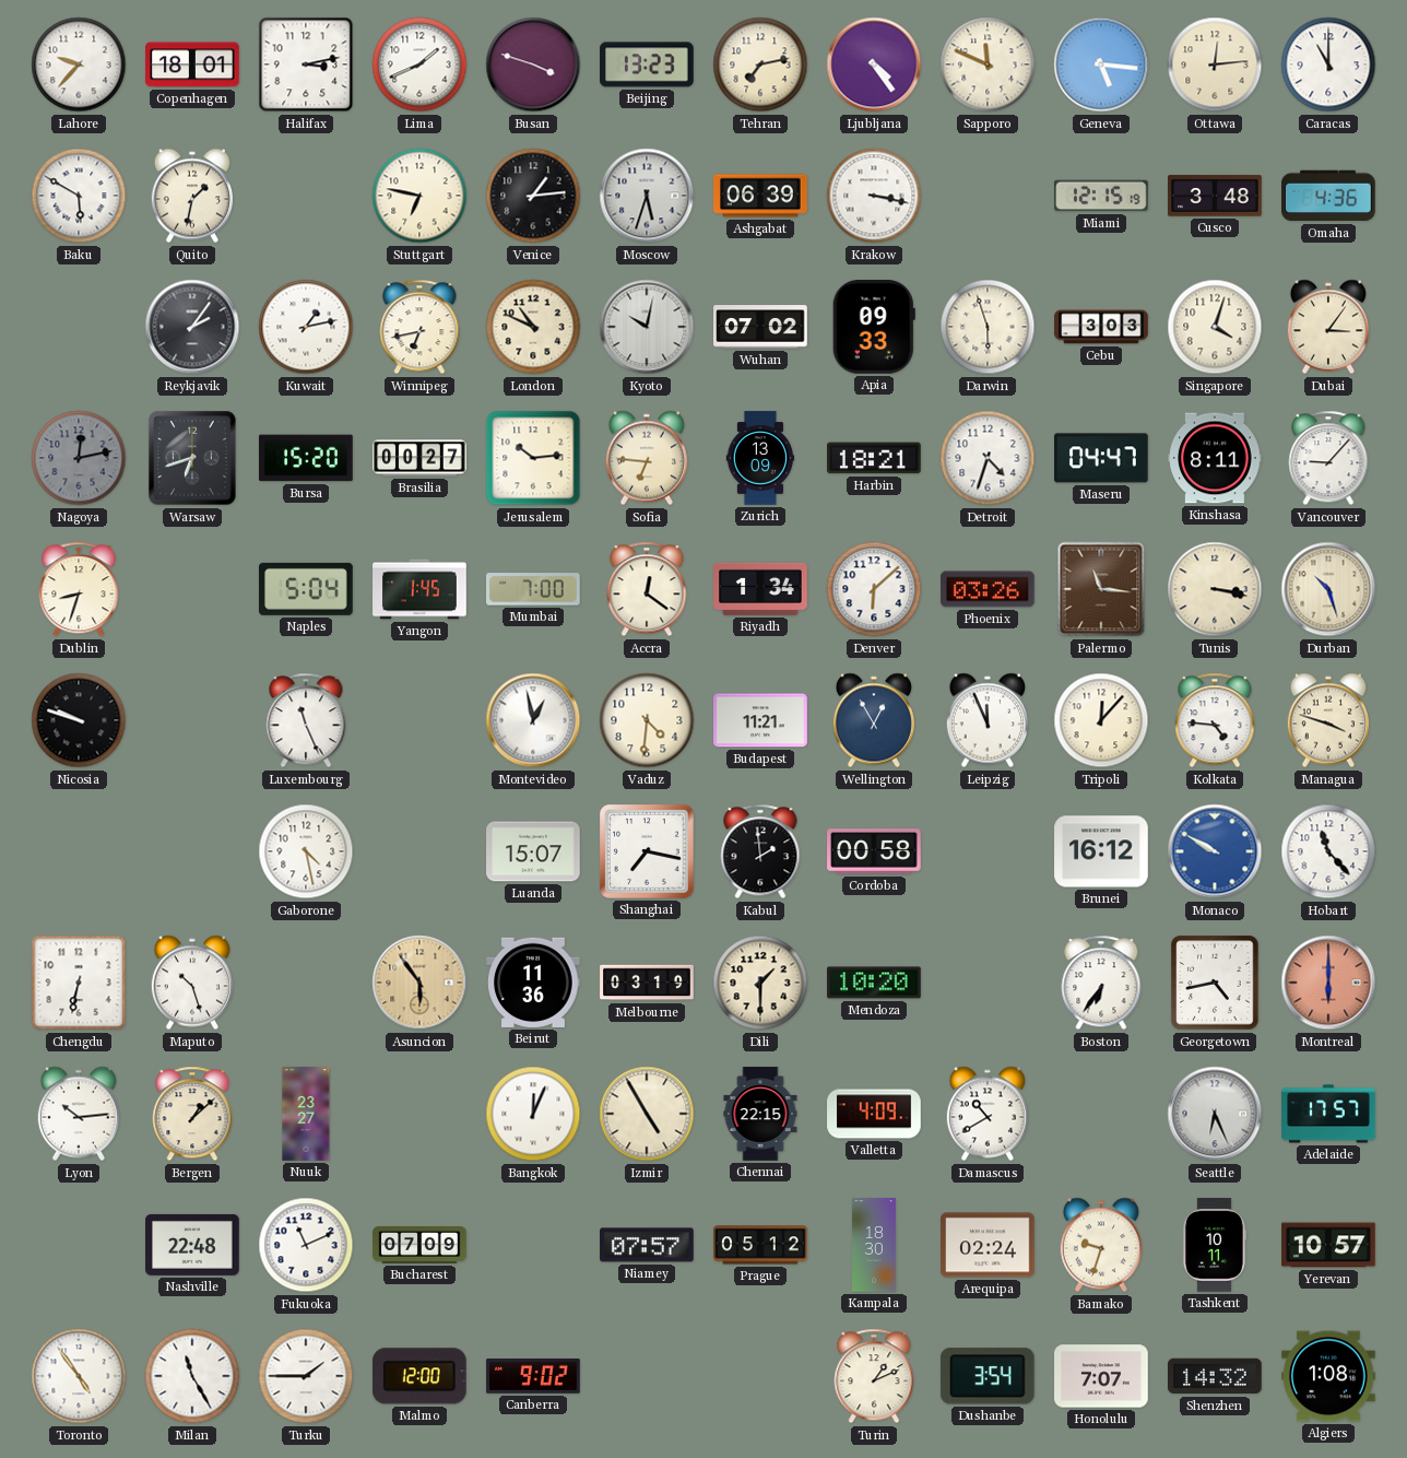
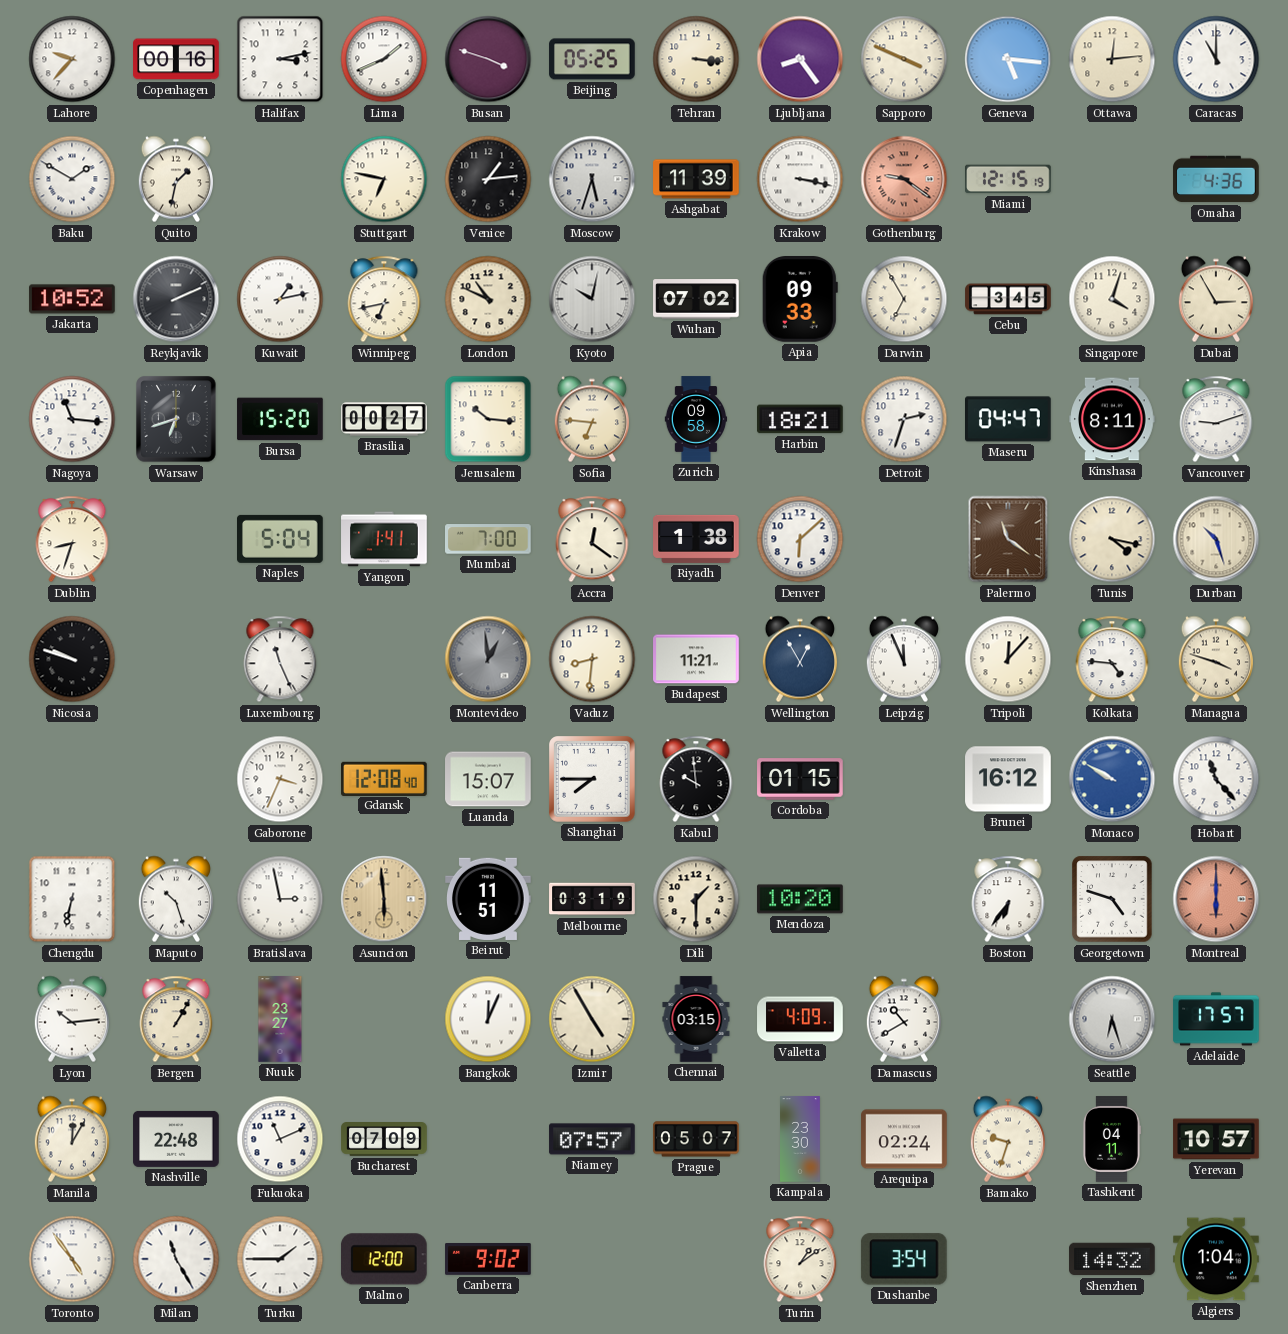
Copenhagen: 18:01 -> 00:16 (176, 59)
Beijing: 13:23 -> 05:25 (592, 59)
Tehran: 7:13 -> 3:16 (696, 59)
Ljubljana: 4:24 -> 8:24 (800, 59)
Sapporo: 11:49 -> 3:49 (904, 59)
Baku: 5:50 -> 1:50 (72, 179)
Ashgabat: 06:39 -> 11:39 (696, 179)
Gothenburg: none -> 9:21 (904, 179)
Cusco: 3:48 -> none (1215, 196)
Jakarta: none -> 10:52 (72, 299)
Reykjavik: 2:06 -> 2:11 (176, 299)
Darwin: 5:57 -> 6:55 (904, 299)
Cebu: 3:03 -> 3:45 (1008, 299)
Dubai: 3:06 -> 2:55 (1216, 299)
Nagoya: 12:13 -> 11:16 (72, 419)
Nagoya dial: grey -> white (72, 419)
Jerusalem: 10:14 -> 10:16 (488, 419)
Zurich: 13:09 -> 09:58 (696, 419)
Detroit: 4:33 -> 2:33 (904, 419)
Vancouver: 9:07 -> 9:12 (1216, 419)
Yangon: 1:45 -> 1:41 (384, 539)
Riyadh: 1:34 -> 1:38 (696, 539)
Phoenix: 03:26 -> none (988, 589)
Palermo: 11:16 -> 11:21 (1008, 539)
Tunis: 3:17 -> 4:17 (1112, 539)
Montevideo: 12:58 -> 12:59 (488, 659)
Montevideo dial: white -> grey (488, 659)
Vaduz: 4:31 -> 8:31 (592, 659)
Gaborone: 4:28 -> 3:34 (280, 779)
Gdansk: none -> 12:08 (384, 778)
Shanghai: 7:17 -> 7:45 (593, 780)
Kabul: 1:59 -> 9:59 (696, 779)
Cordoba: 00:58 -> 01:15 (800, 779)
Bratislava: none -> 2:58 (280, 899)
Asuncion: 5:54 -> 5:59 (384, 899)
Beirut: 11:36 -> 11:51 (488, 899)
Georgetown: 4:43 -> 4:48 (1112, 899)
Bergen: 1:08 -> 1:05 (176, 1019)
Chennai: 22:15 -> 03:15 (696, 1019)
Seattle: 6:26 -> 6:27 (1112, 1019)
Manila: none -> 12:05 (72, 1139)
Prague: 05:12 -> 05:07 (696, 1139)
Kampala: 18:30 -> 23:30 (800, 1139)
Tashkent: 10:11 -> 04:11 (1111, 1139)
Turin: 1:11 -> 1:09 (800, 1259)
Honolulu: 7:07 -> none (1101, 1376)
Algiers: 1:08 -> 1:04 (1216, 1259)
